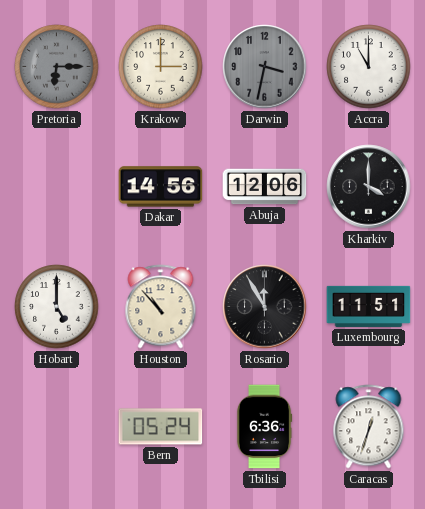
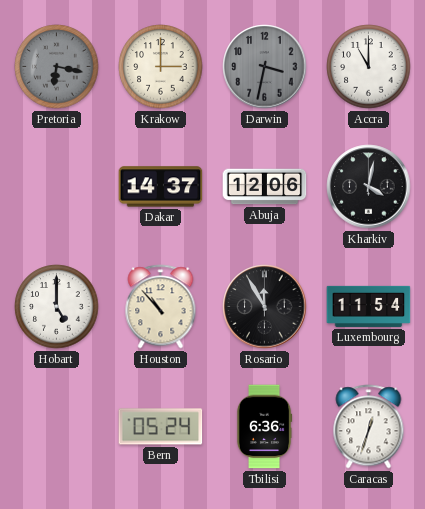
Pretoria: 6:15 -> 6:17 (57, 67)
Dakar: 14:56 -> 14:37 (161, 187)
Kharkiv: 4:00 -> 4:02 (369, 187)
Luxembourg: 11:51 -> 11:54 (369, 306)
